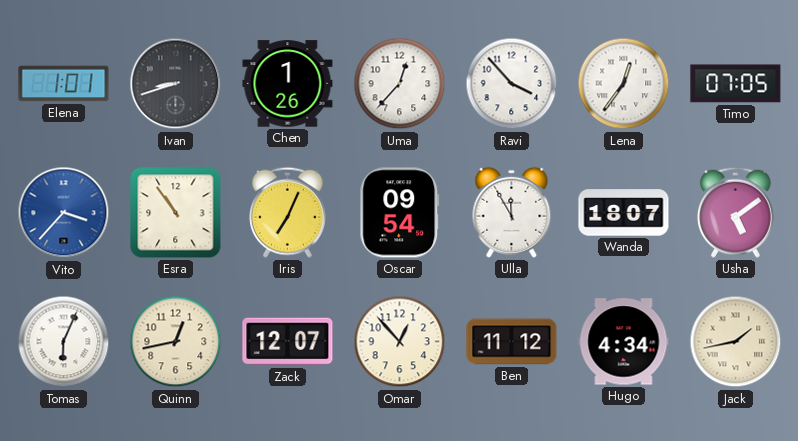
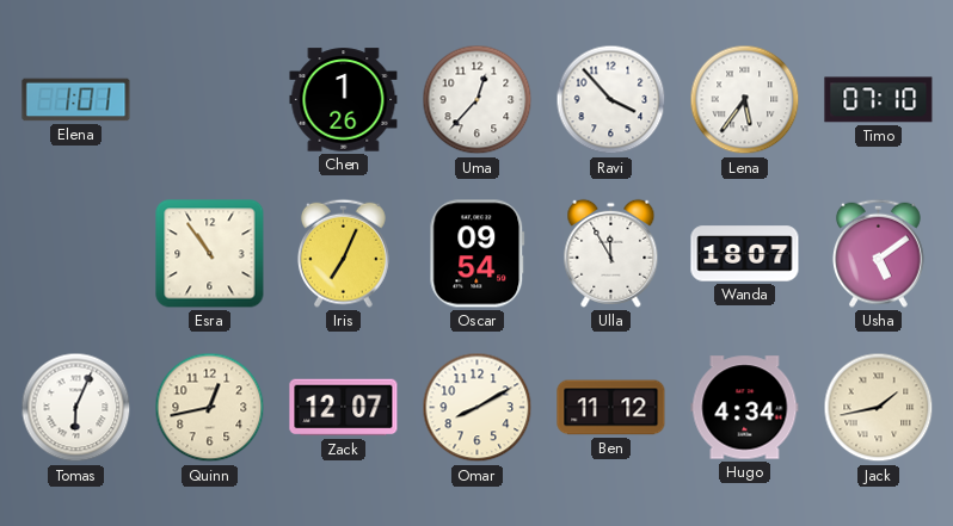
Ivan: 8:42 -> none (176, 84)
Lena: 12:36 -> 5:36 (745, 100)
Timo: 07:05 -> 07:10 (879, 100)
Vito: 3:37 -> none (64, 213)
Omar: 12:53 -> 8:10 (478, 408)
